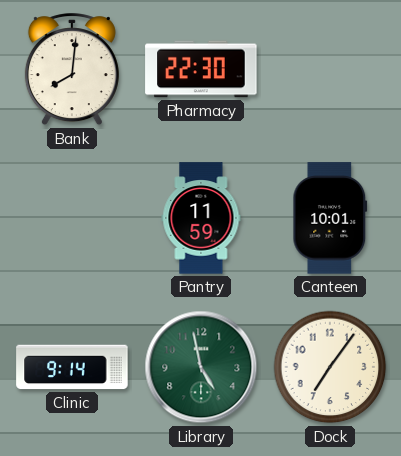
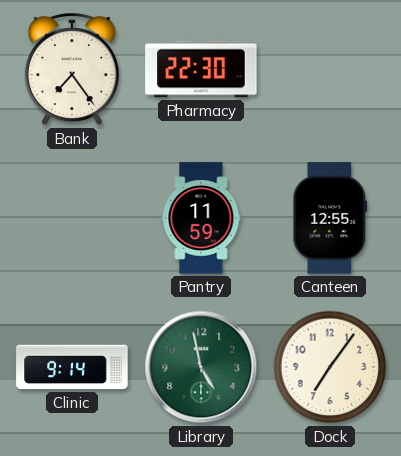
Bank: 8:01 -> 7:24 (72, 70)
Canteen: 10:01 -> 12:55 (330, 218)
